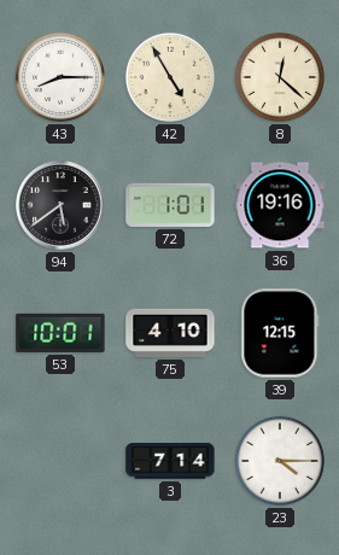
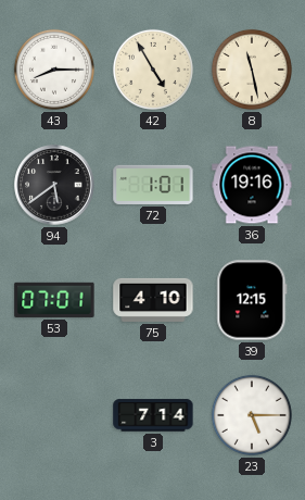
8: 12:22 -> 11:28 (252, 70)
53: 10:01 -> 07:01 (54, 300)
23: 4:15 -> 5:15 (252, 415)
